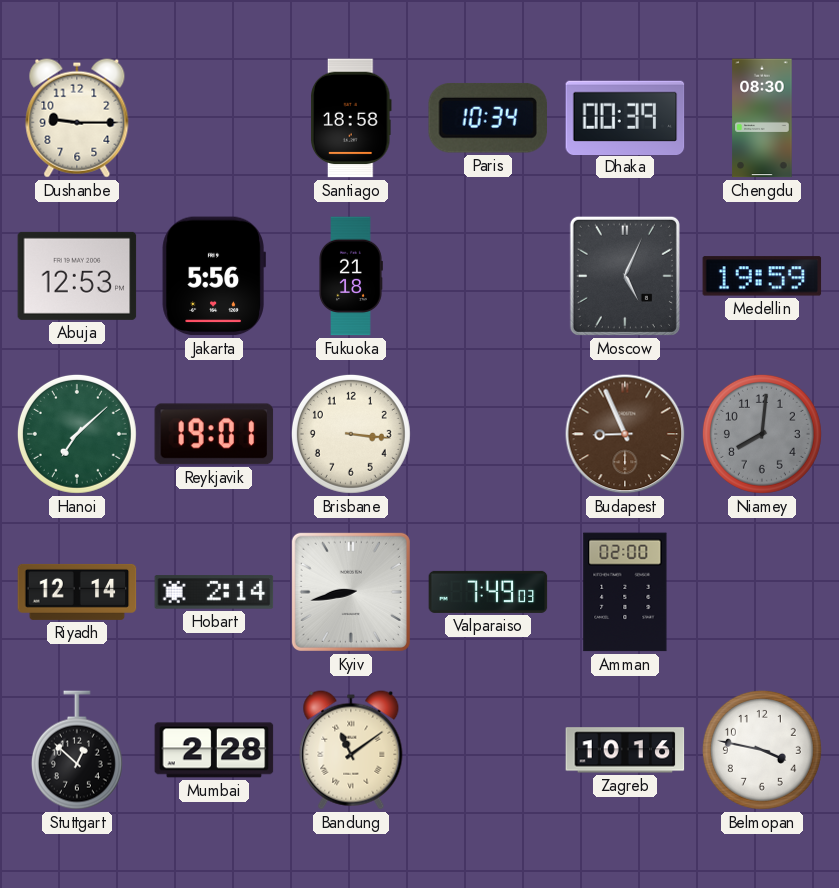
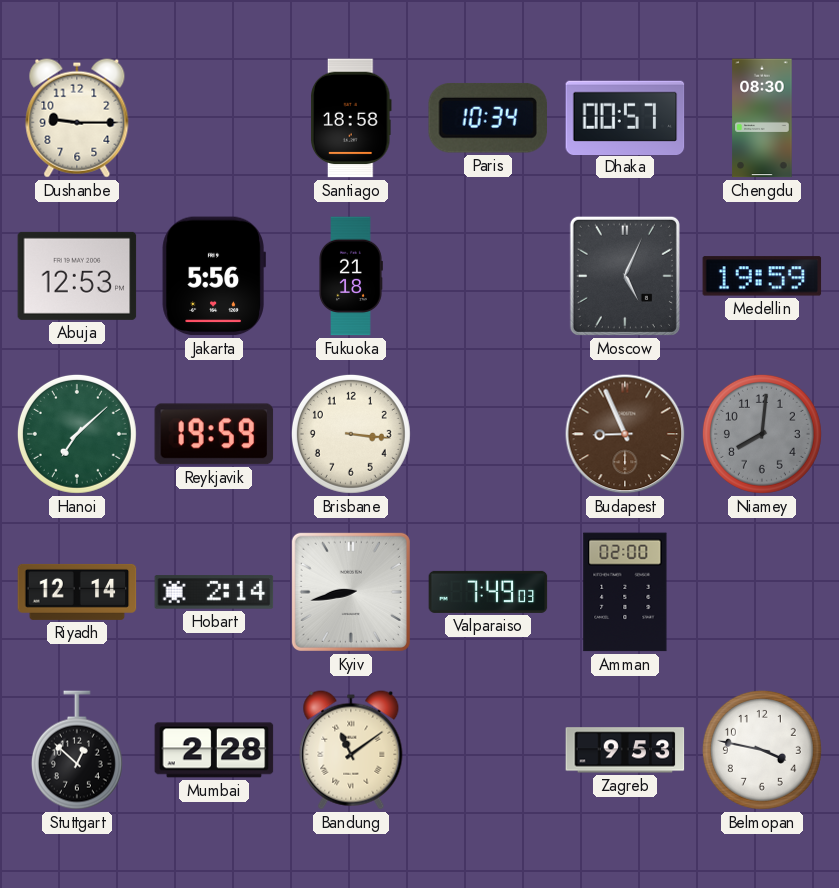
Dhaka: 00:39 -> 00:57 (625, 117)
Reykjavik: 19:01 -> 19:59 (214, 434)
Zagreb: 10:16 -> 9:53 (625, 750)
